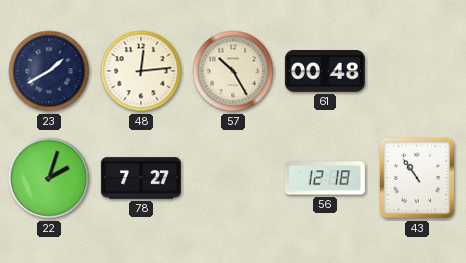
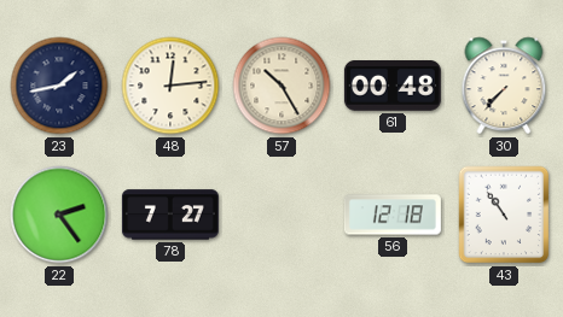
23: 1:40 -> 1:43 (59, 86)
30: none -> 7:37 (504, 86)
22: 2:03 -> 2:24 (59, 215)
